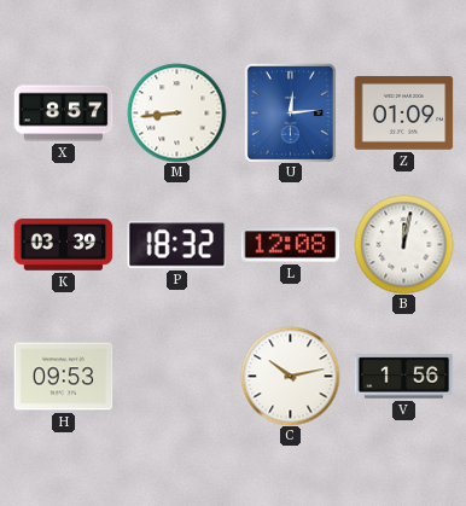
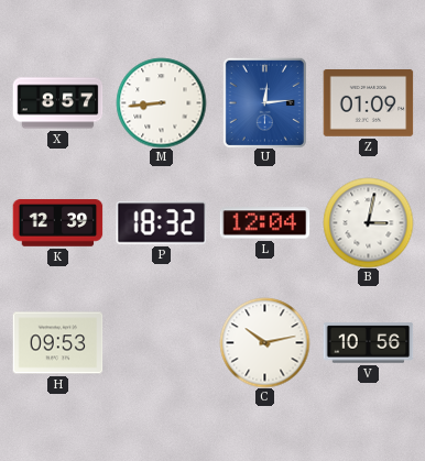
K: 03:39 -> 12:39 (57, 223)
L: 12:08 -> 12:04 (264, 223)
B: 12:02 -> 3:02 (368, 222)
V: 1:56 -> 10:56 (368, 343)
